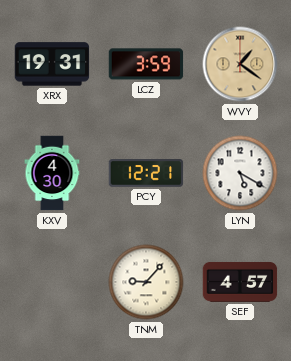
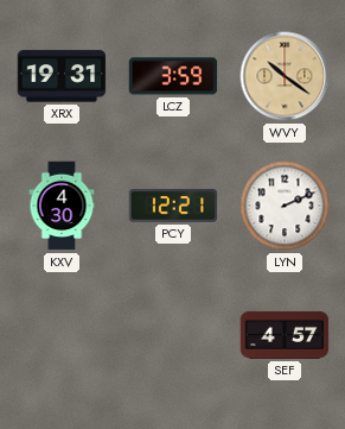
WVY: 1:21 -> 10:21 (285, 76)
LYN: 5:20 -> 2:11 (285, 206)
TNM: 9:07 -> none (146, 282)
